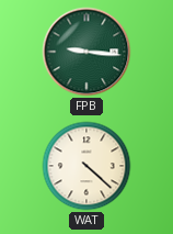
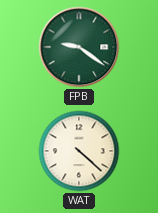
FPB: 9:16 -> 9:21 (79, 47)
